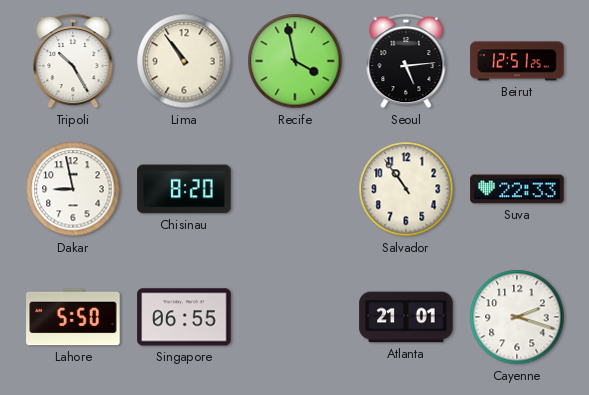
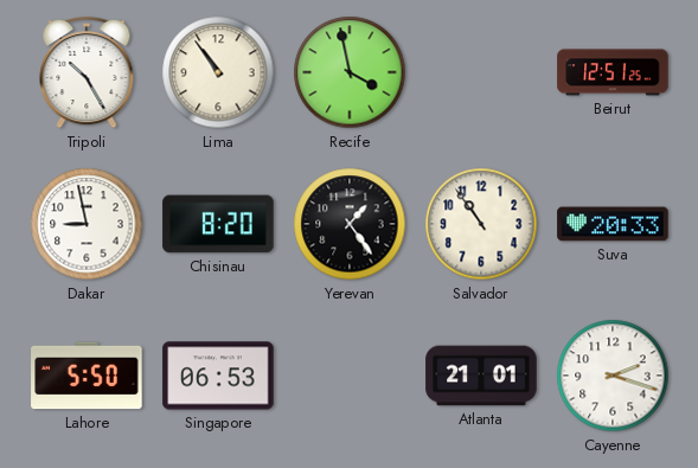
Seoul: 5:14 -> none (406, 61)
Yerevan: none -> 1:24 (350, 224)
Suva: 22:33 -> 20:33 (613, 224)
Singapore: 06:55 -> 06:53 (218, 376)
